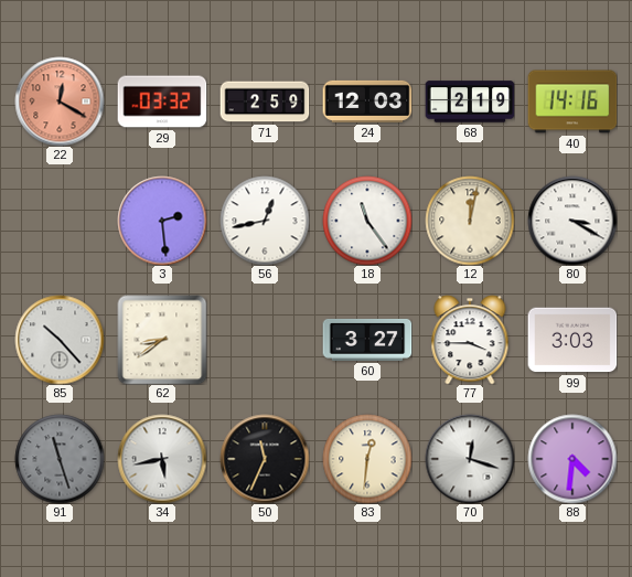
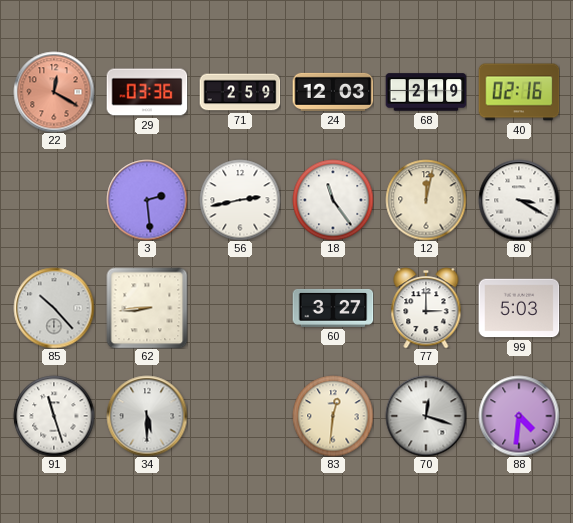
29: 03:32 -> 03:36 (147, 92)
40: 14:16 -> 02:16 (519, 92)
56: 12:43 -> 2:43 (240, 200)
62: 8:39 -> 8:44 (147, 308)
77: 3:45 -> 3:00 (426, 308)
99: 3:03 -> 5:03 (519, 308)
91 dial: grey -> white (54, 416)
34: 5:43 -> 5:30 (147, 416)
50: 11:34 -> none (265, 459)
